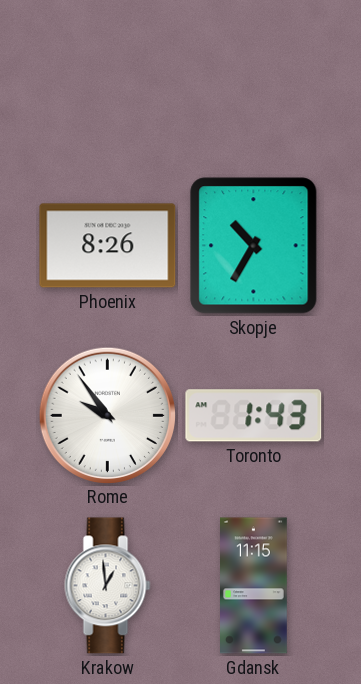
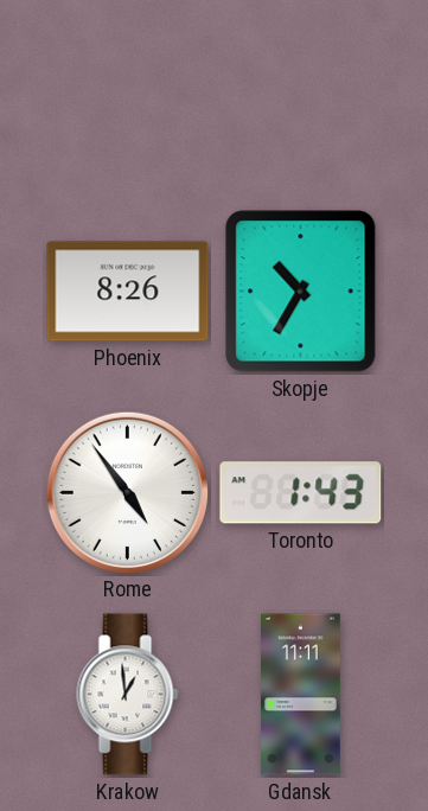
Rome: 9:54 -> 4:54 (127, 492)
Gdansk: 11:15 -> 11:11 (301, 695)
